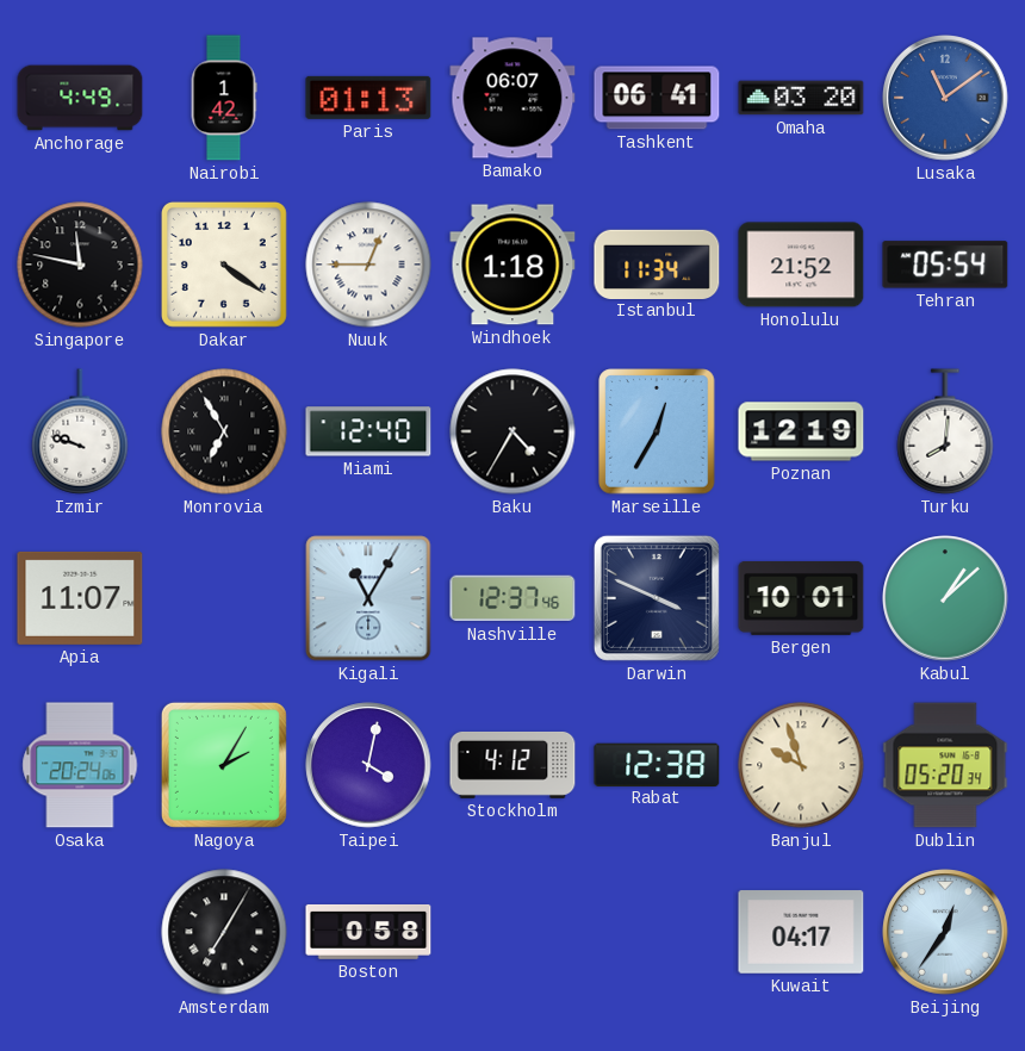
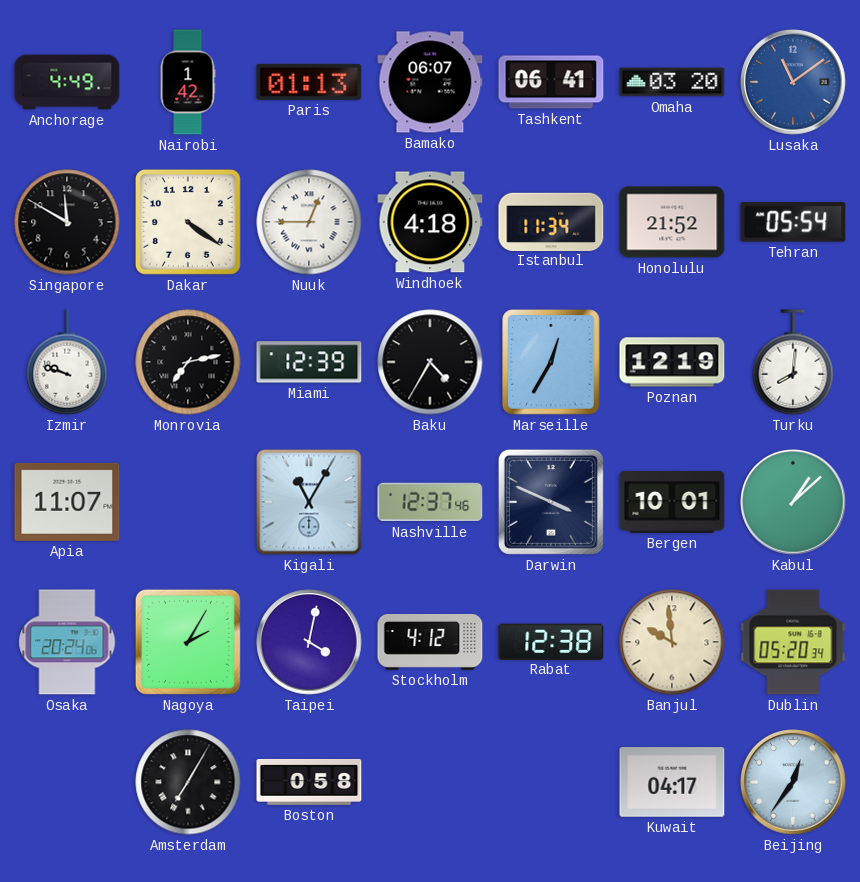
Singapore: 11:47 -> 11:50 (67, 222)
Windhoek: 1:18 -> 4:18 (430, 222)
Monrovia: 6:55 -> 7:13 (188, 362)
Miami: 12:40 -> 12:39 (309, 362)
Banjul: 9:57 -> 9:59 (672, 642)
